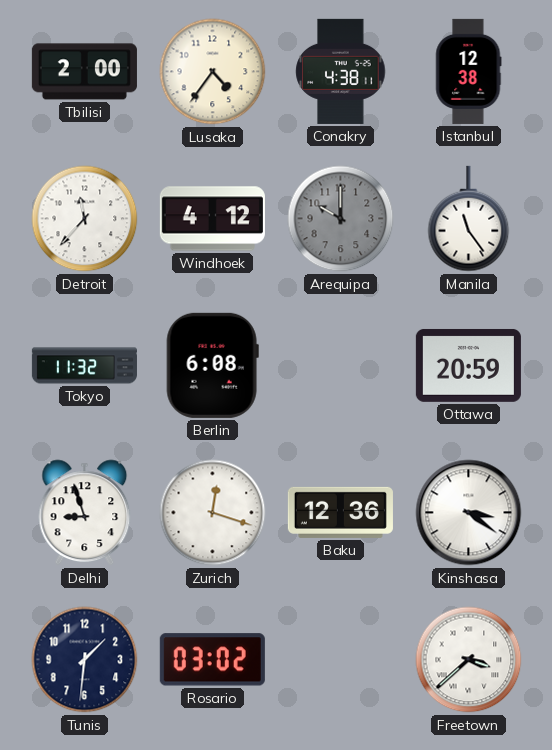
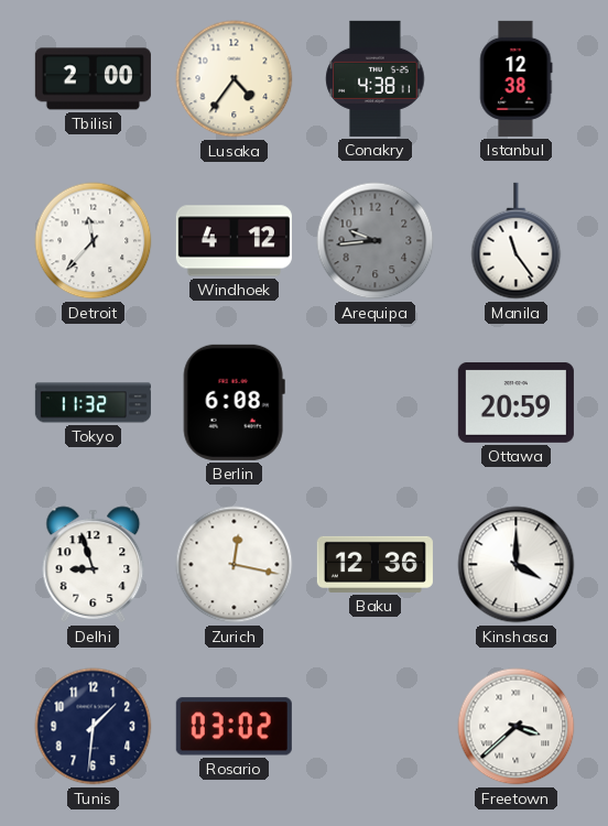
Arequipa: 10:00 -> 9:44 (376, 241)
Zurich: 12:18 -> 12:17 (235, 565)
Kinshasa: 3:21 -> 4:00 (517, 565)
